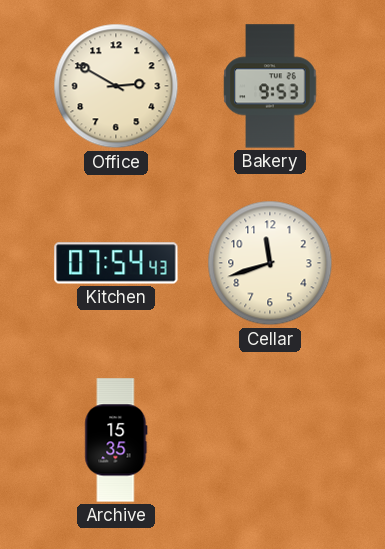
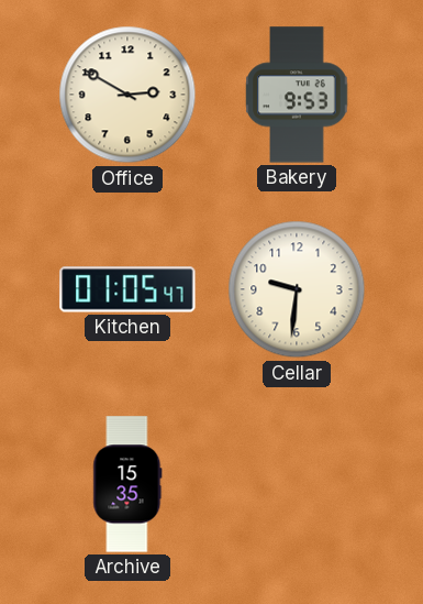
Kitchen: 07:54 -> 01:05 (127, 289)
Cellar: 11:42 -> 9:31 (297, 289)
